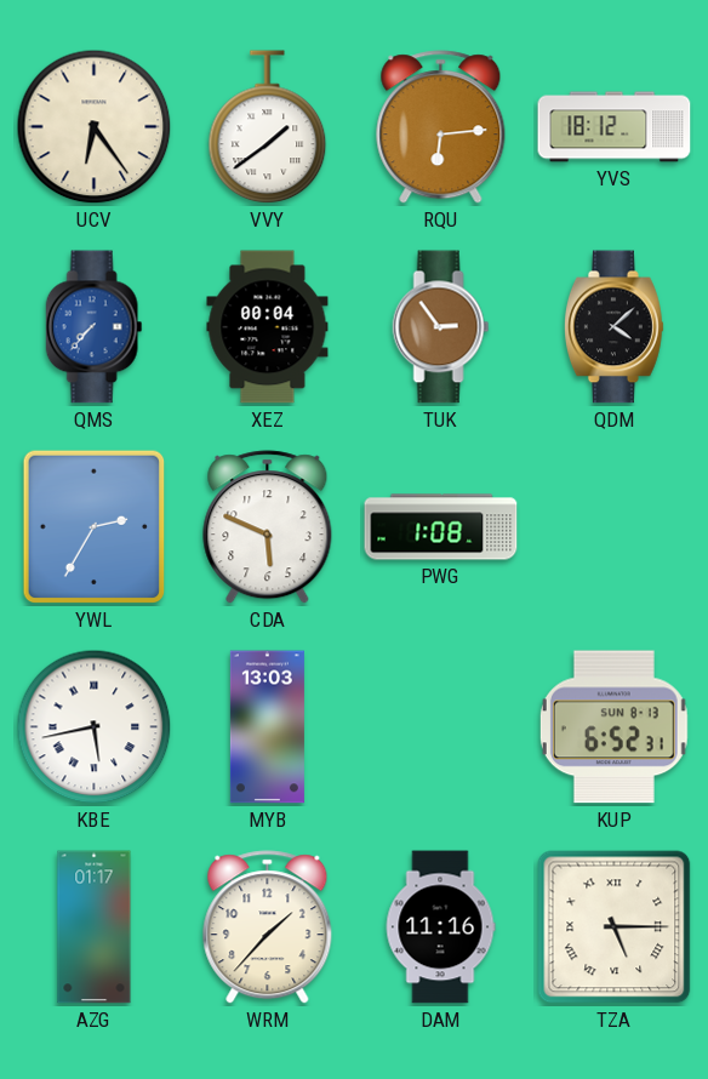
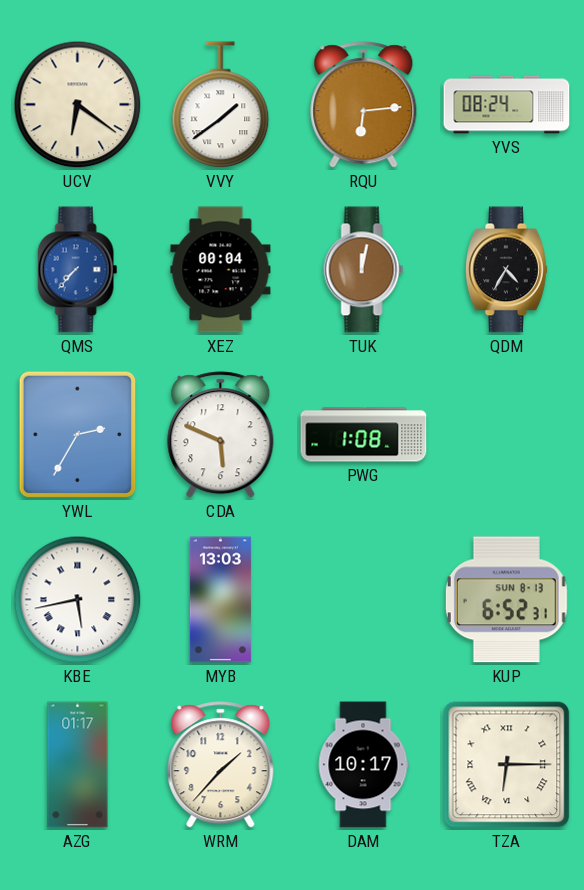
UCV: 6:24 -> 6:21 (78, 105)
YVS: 18:12 -> 08:24 (507, 105)
TUK: 2:54 -> 12:02 (364, 270)
QDM: 4:08 -> 4:35 (507, 270)
DAM: 11:16 -> 10:17 (363, 765)
TZA: 5:15 -> 6:15 (507, 765)
